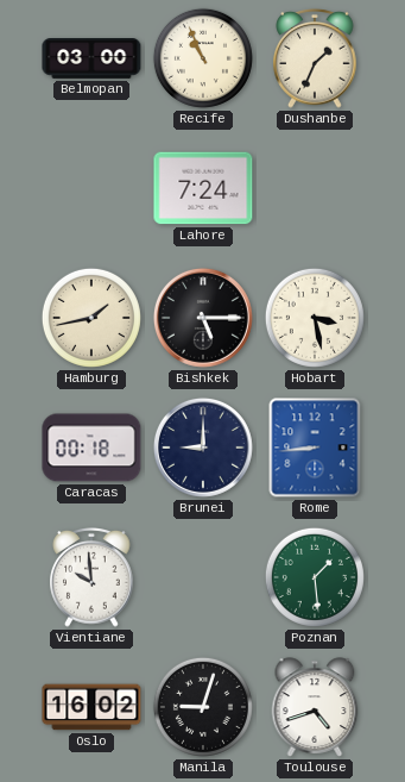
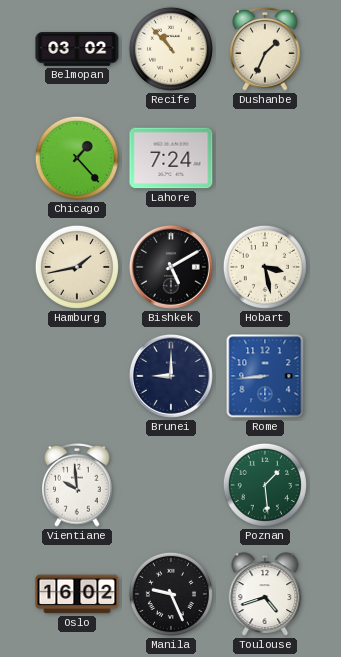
Belmopan: 03:00 -> 03:02 (77, 50)
Recife: 10:56 -> 10:53 (171, 49)
Chicago: none -> 1:23 (77, 158)
Bishkek: 5:15 -> 5:10 (171, 267)
Caracas: 00:18 -> none (91, 448)
Manila: 9:03 -> 9:26 (171, 594)
